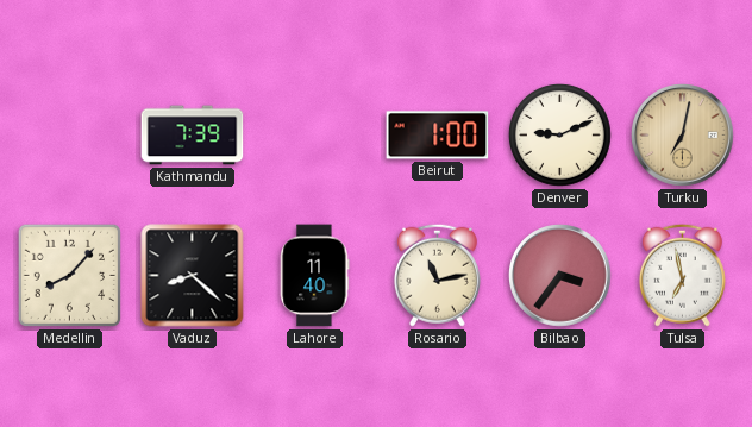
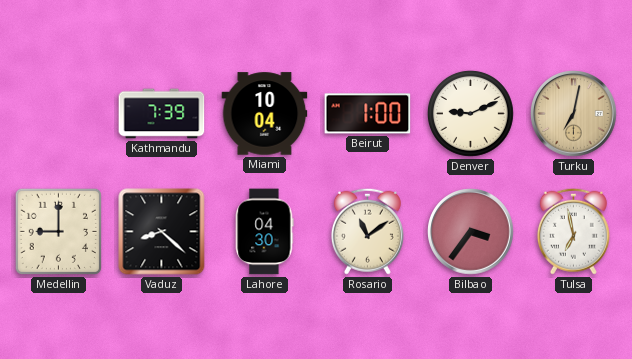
Miami: none -> 10:04 (265, 114)
Medellin: 8:07 -> 9:00 (58, 231)
Lahore: 11:40 -> 04:30 (264, 232)
Rosario: 11:13 -> 11:09 (367, 231)
